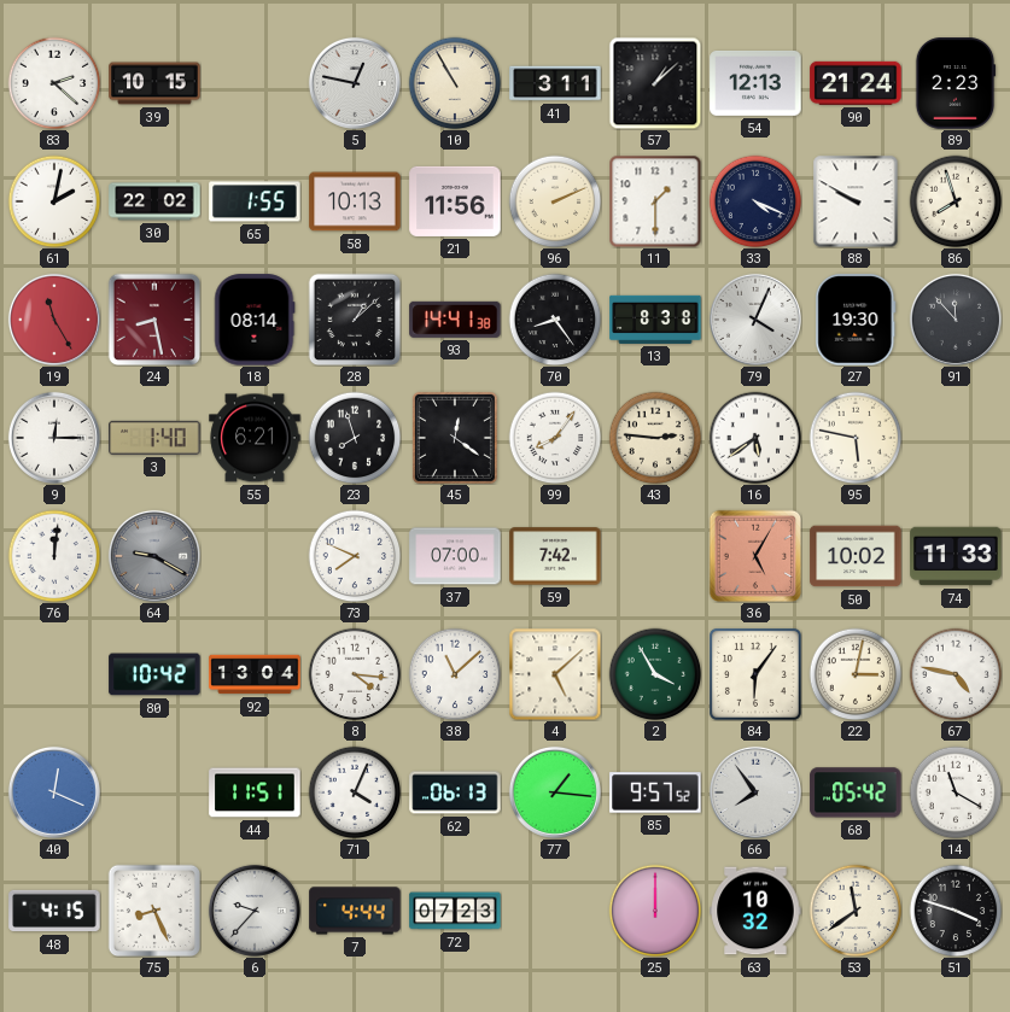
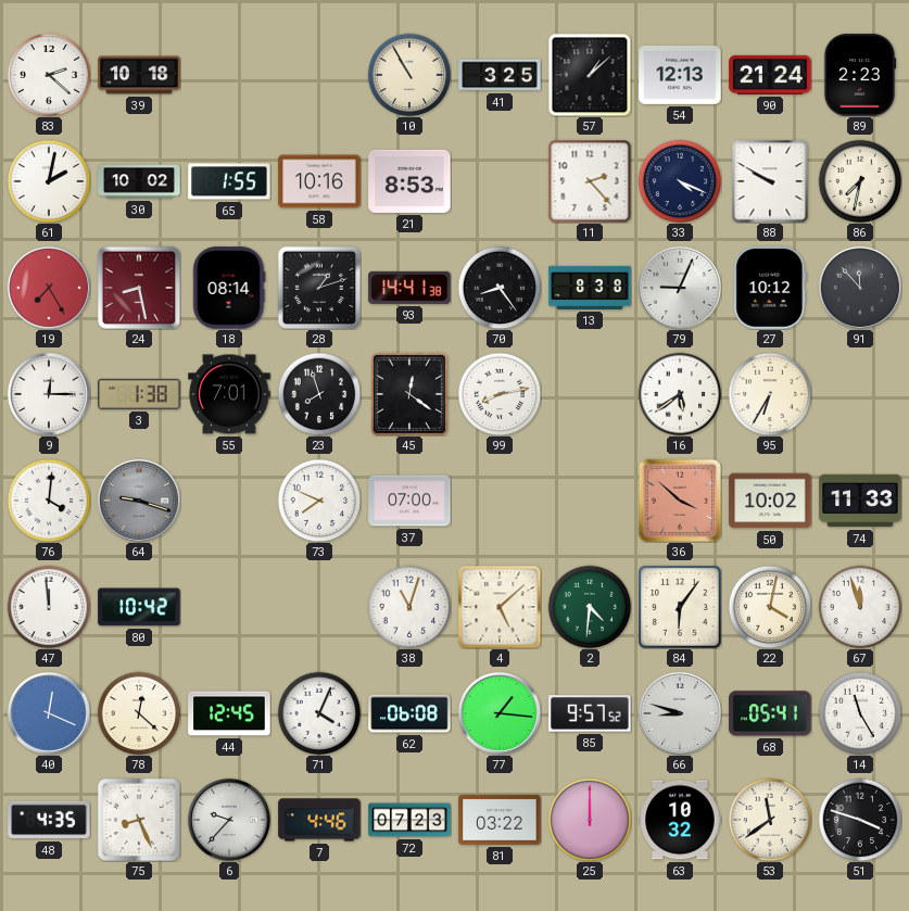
39: 10:15 -> 10:18 (139, 75)
5: 12:47 -> none (355, 83)
41: 3:11 -> 3:25 (500, 75)
30: 22:02 -> 10:02 (139, 181)
58: 10:13 -> 10:16 (319, 181)
21: 11:56 -> 8:53 (409, 181)
96: 2:11 -> none (555, 201)
11: 1:30 -> 2:23 (590, 181)
86: 7:57 -> 7:32 (860, 181)
19: 11:25 -> 7:25 (49, 288)
28: 1:08 -> 1:12 (319, 288)
79: 4:04 -> 9:04 (680, 288)
27: 19:30 -> 10:12 (770, 288)
3: 1:40 -> 1:38 (139, 394)
55: 6:21 -> 7:01 (229, 394)
99: 8:06 -> 8:13 (500, 394)
43: 2:46 -> none (655, 438)
95: 5:47 -> 6:35 (770, 394)
76: 12:01 -> 4:01 (49, 501)
64: 9:20 -> 9:18 (139, 501)
59: 7:42 -> none (555, 556)
36: 5:05 -> 3:52 (680, 501)
47: none -> 11:59 (49, 607)
92: 13:04 -> none (255, 674)
8: 4:16 -> none (355, 674)
38: 11:08 -> 11:03 (409, 607)
2: 3:55 -> 4:31 (590, 607)
22: 3:02 -> 4:02 (770, 607)
67: 4:47 -> 11:57 (860, 607)
78: none -> 12:22 (139, 713)
44: 11:51 -> 12:45 (229, 713)
62: 06:13 -> 06:08 (409, 713)
66: 7:54 -> 8:48 (680, 713)
68: 05:42 -> 05:41 (770, 713)
14: 11:20 -> 11:25 (860, 713)
48: 4:15 -> 4:35 (49, 820)
7: 4:44 -> 4:46 (319, 820)
81: none -> 03:22 (500, 820)
